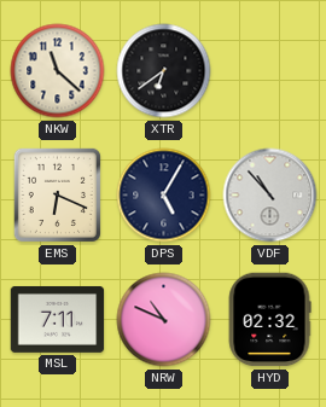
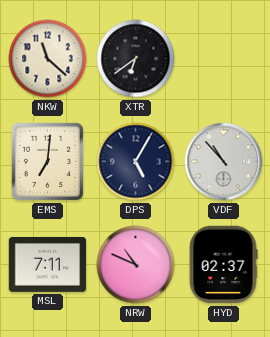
EMS: 6:19 -> 7:01 (47, 161)
HYD: 02:32 -> 02:37 (223, 265)
